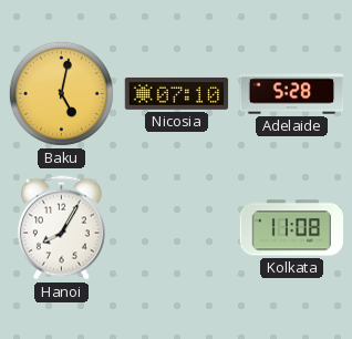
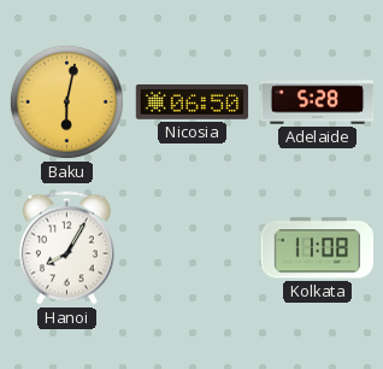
Baku: 5:02 -> 6:02 (66, 101)
Nicosia: 07:10 -> 06:50 (193, 101)
